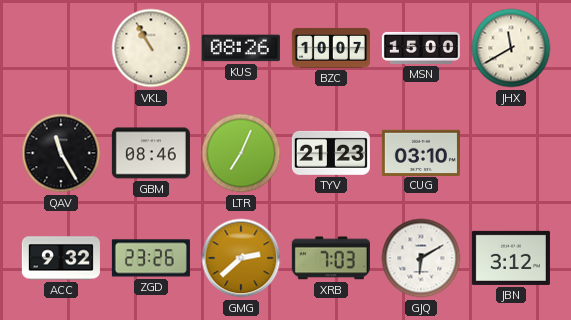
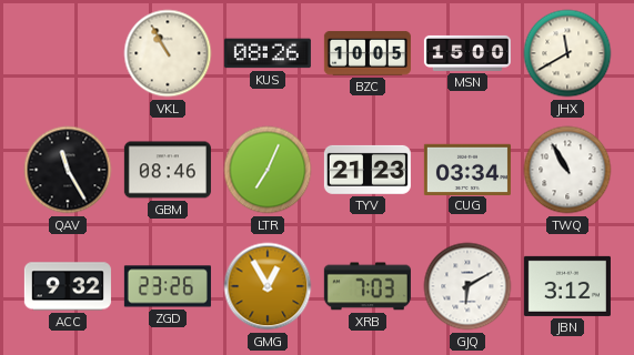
BZC: 10:07 -> 10:05 (368, 53)
CUG: 03:10 -> 03:34 (467, 169)
TWQ: none -> 10:55 (567, 170)
GMG: 2:38 -> 12:55 (268, 286)
